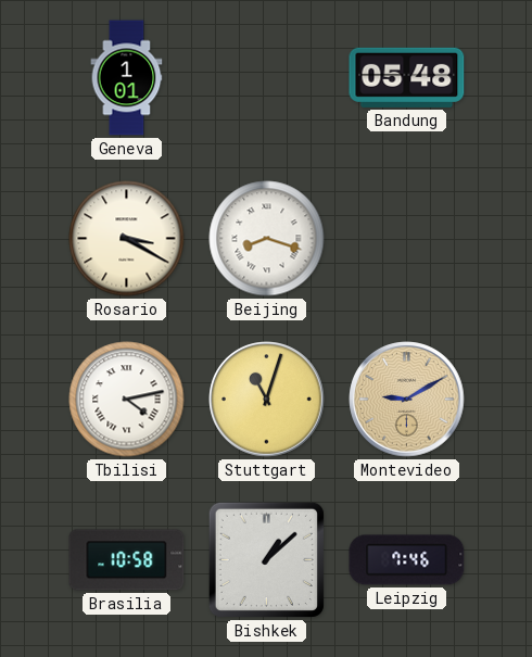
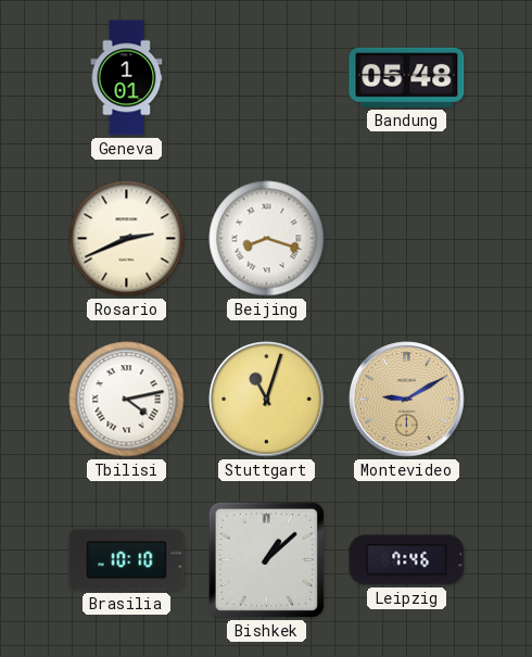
Rosario: 3:20 -> 2:41 (127, 239)
Brasilia: 10:58 -> 10:10 (127, 560)
